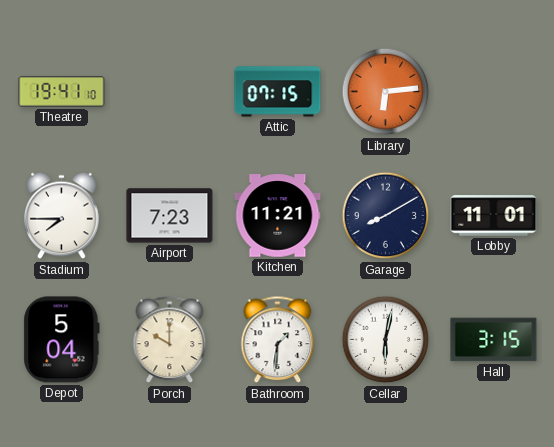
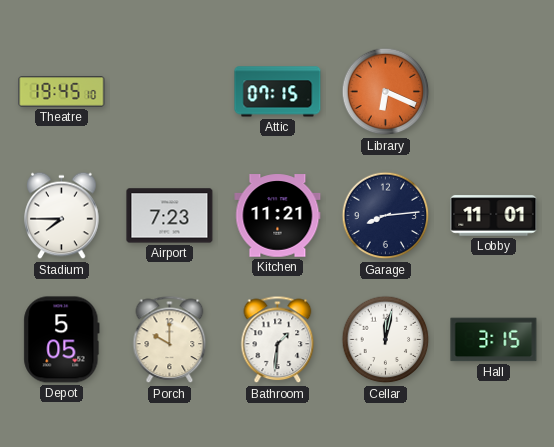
Theatre: 19:41 -> 19:45 (62, 92)
Library: 6:14 -> 6:19 (386, 92)
Garage: 8:10 -> 8:14 (386, 216)
Depot: 5:04 -> 5:05 (62, 340)
Cellar: 6:02 -> 12:02 (386, 340)
